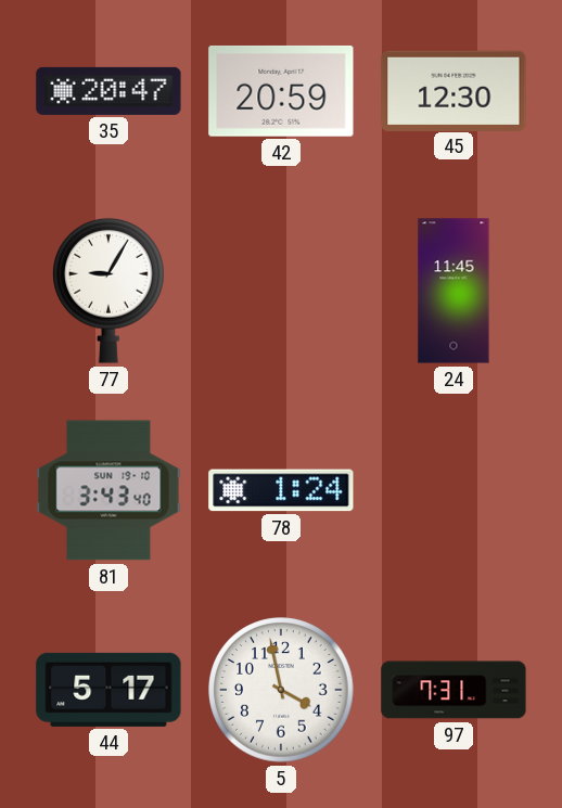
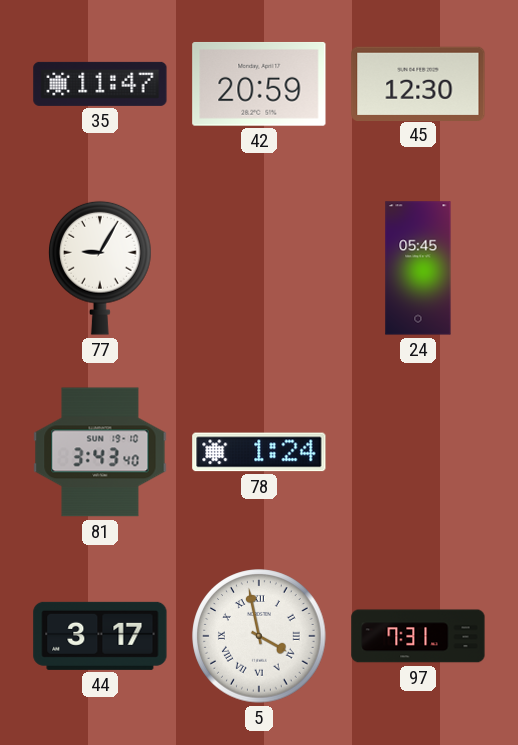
35: 20:47 -> 11:47 (100, 84)
24: 11:45 -> 05:45 (418, 268)
44: 5:17 -> 3:17 (100, 636)
5 numerals: Arabic -> Roman (259, 636)
